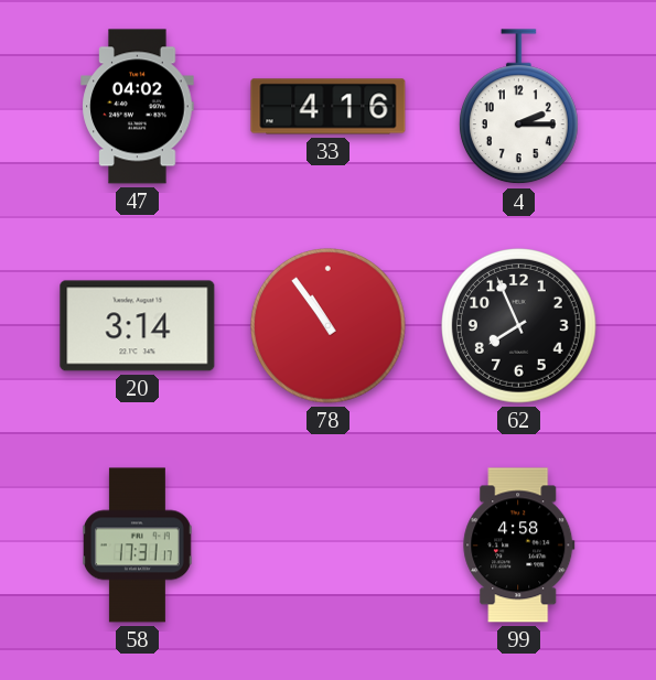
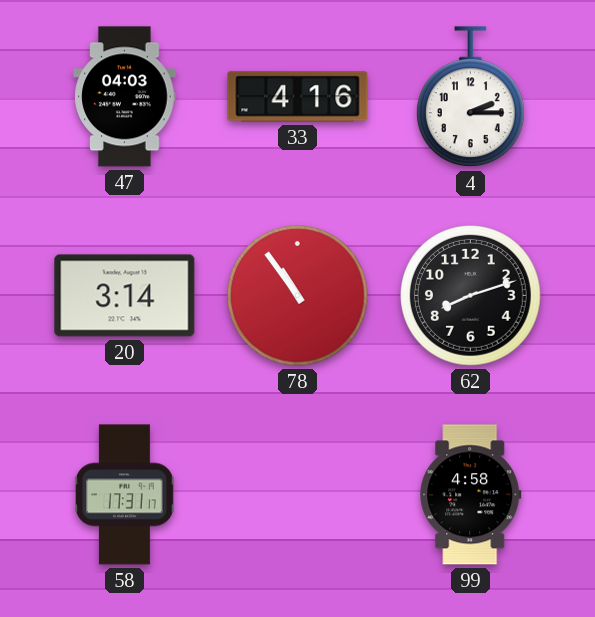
47: 04:02 -> 04:03 (125, 97)
62: 7:56 -> 8:12 (471, 296)
